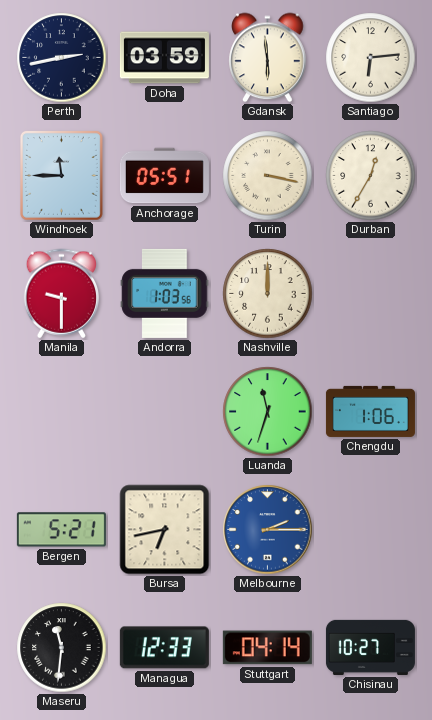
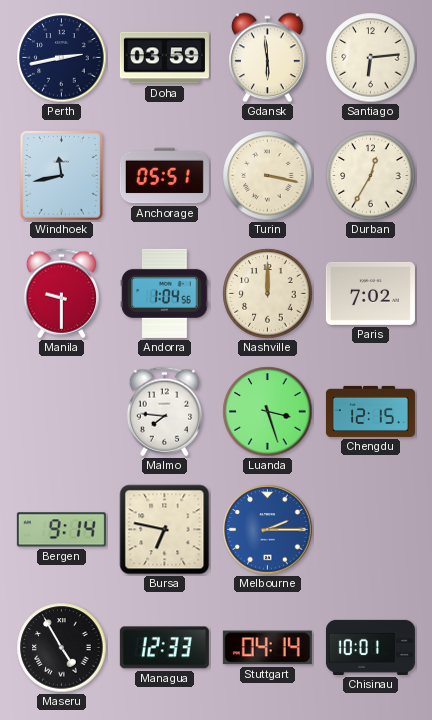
Windhoek: 11:45 -> 11:43 (61, 175)
Andorra: 1:03 -> 1:04 (165, 293)
Paris: none -> 7:02 (370, 293)
Malmo: none -> 7:46 (164, 412)
Luanda: 11:33 -> 3:27 (268, 412)
Chengdu: 1:06 -> 12:15 (370, 411)
Bergen: 5:21 -> 9:14 (61, 530)
Bursa: 6:43 -> 6:47 (165, 530)
Maseru: 11:31 -> 4:55 (62, 648)
Chisinau: 10:27 -> 10:01 (370, 647)
